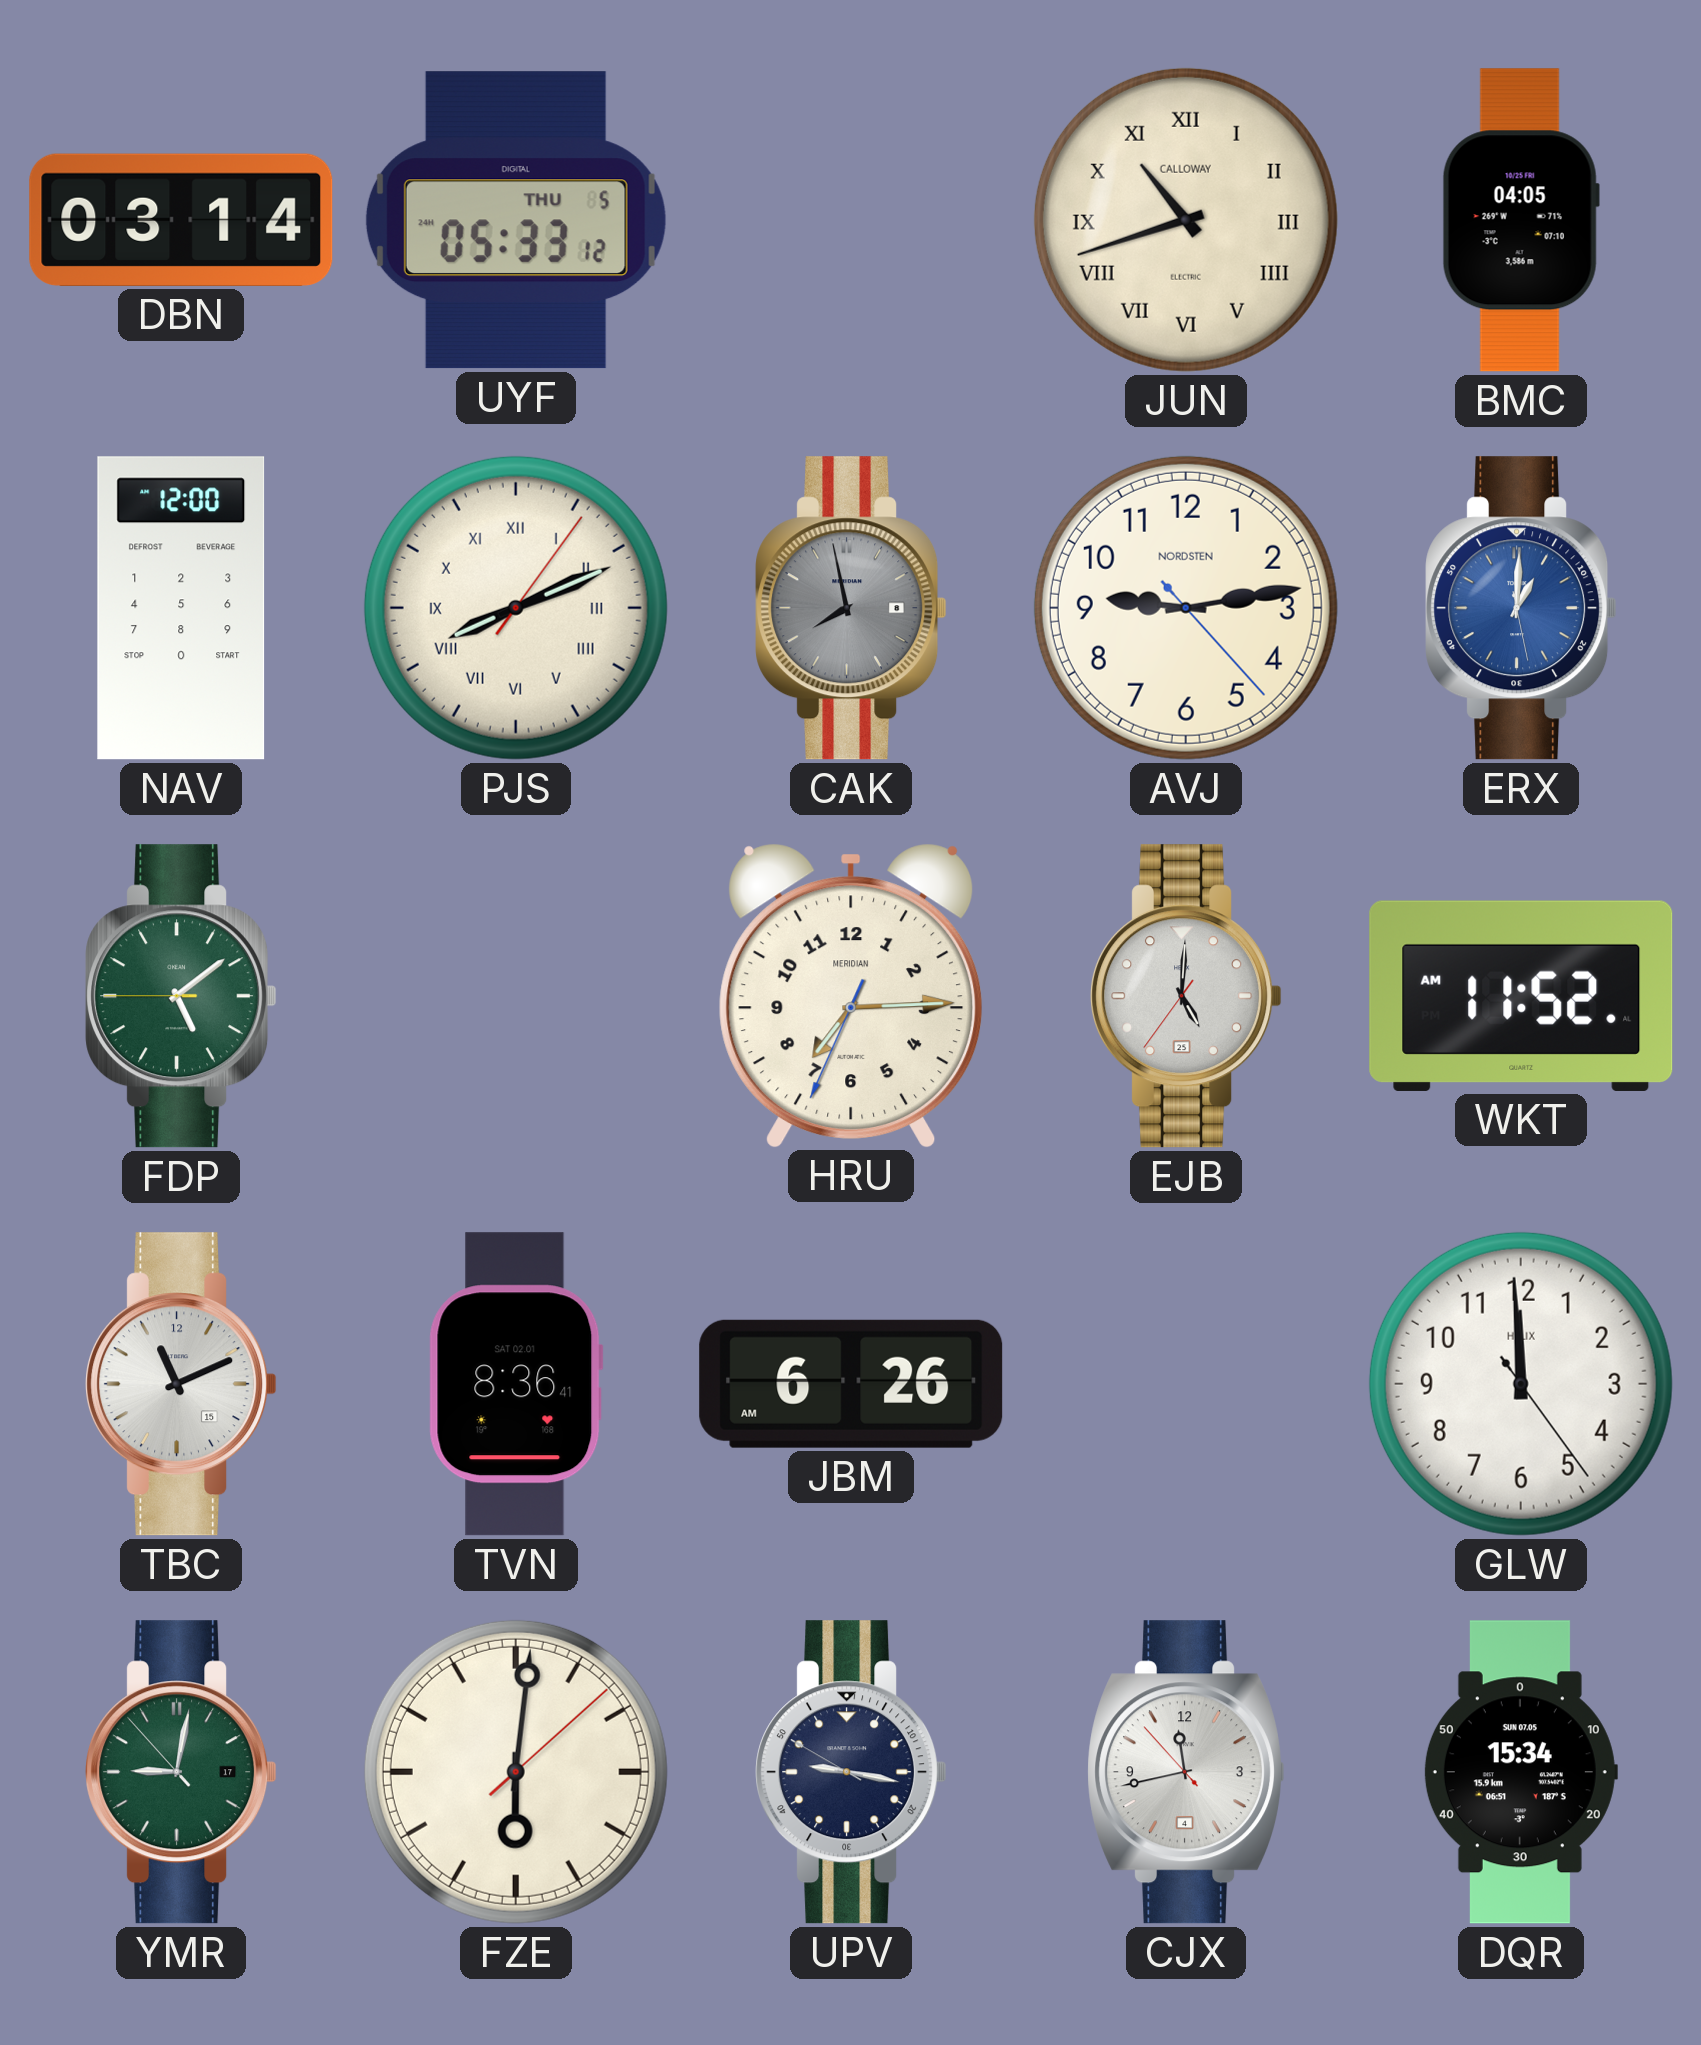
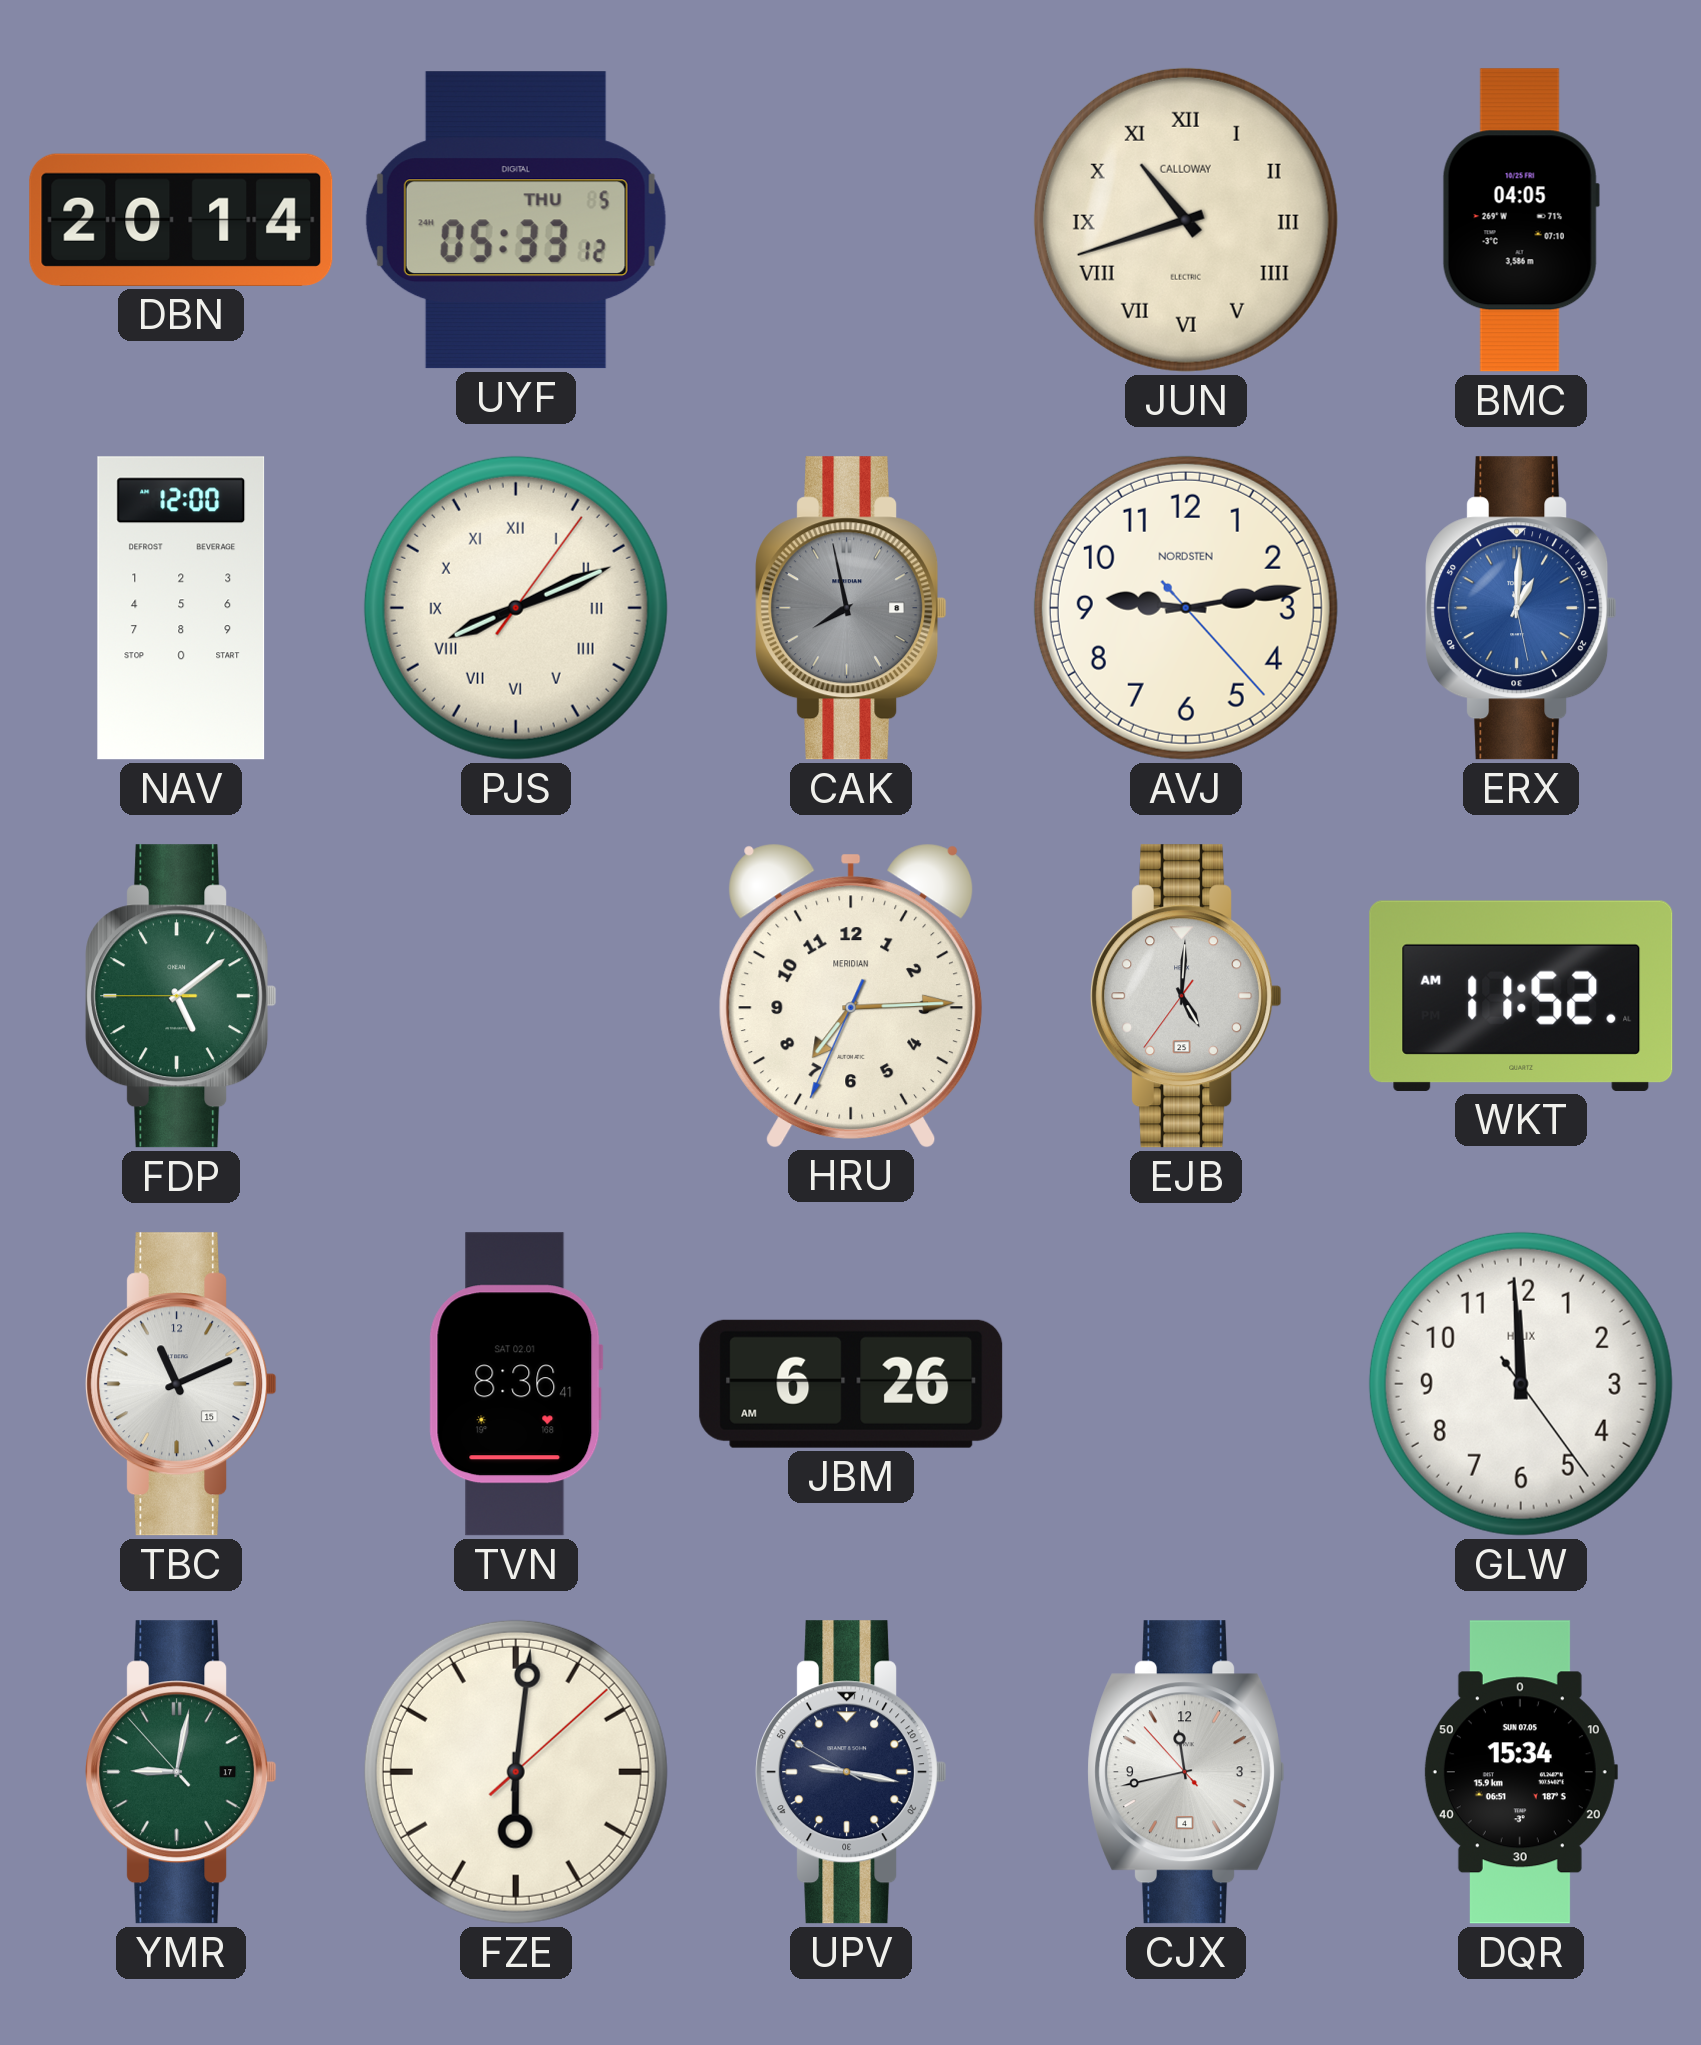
DBN: 03:14 -> 20:14 (181, 220)
